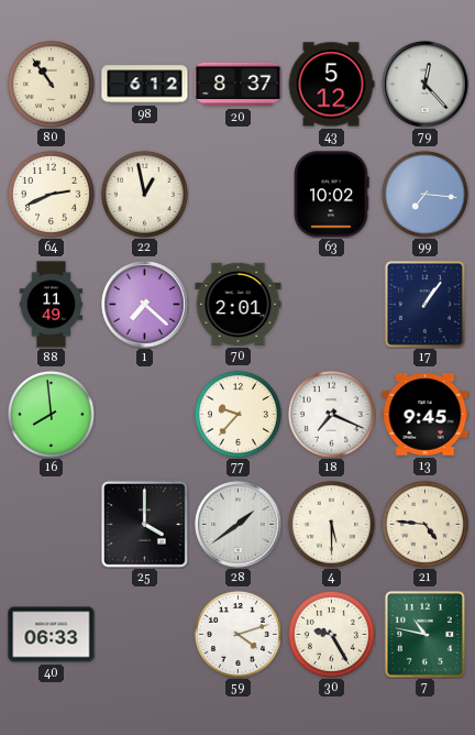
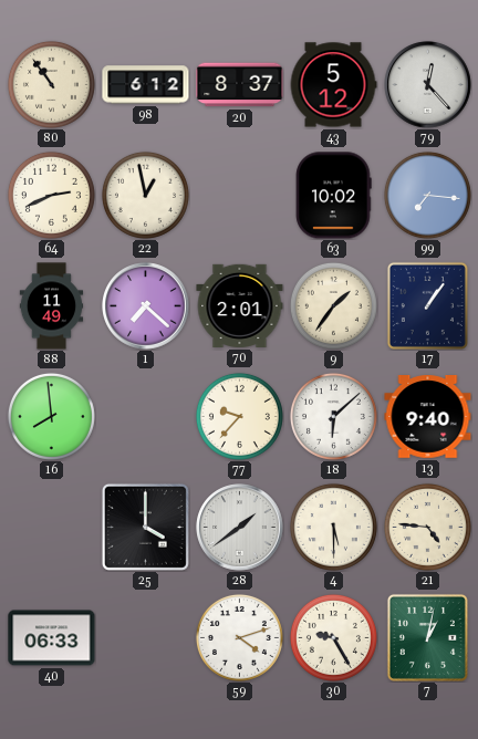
9: none -> 1:36 (333, 305)
18: 7:19 -> 6:08 (333, 416)
13: 9:45 -> 9:40 (428, 417)
7: 10:47 -> 1:02 (427, 637)
